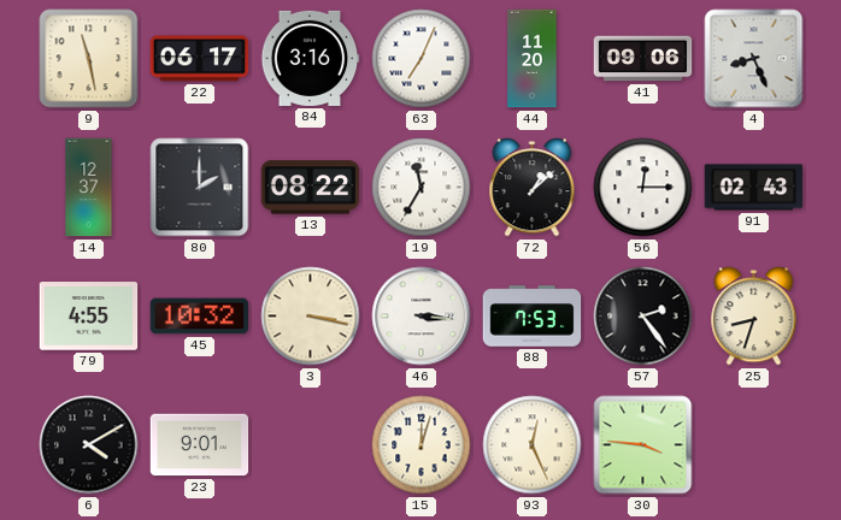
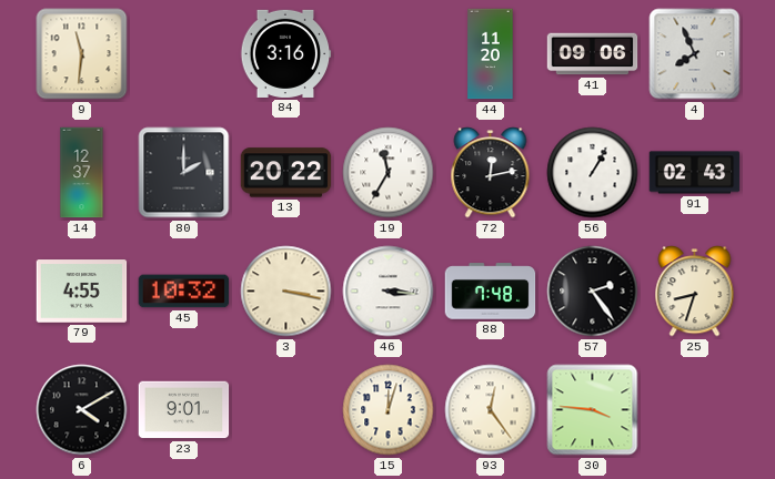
9: 11:28 -> 11:31 (82, 54)
22: 06:17 -> none (200, 59)
63: 7:04 -> none (422, 59)
4: 8:26 -> 7:56 (695, 54)
13: 08:22 -> 20:22 (286, 173)
72: 1:08 -> 12:13 (491, 173)
56: 12:15 -> 1:05 (593, 173)
88: 7:53 -> 7:48 (491, 292)
93: 12:26 -> 12:24 (491, 410)
